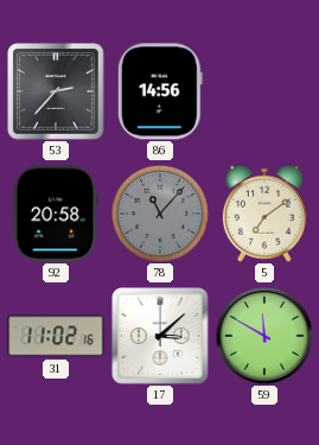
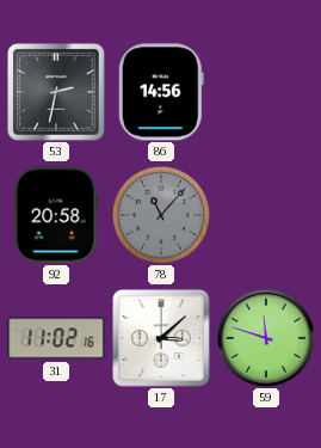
53: 2:37 -> 2:32 (57, 93)
5: 7:09 -> none (264, 214)
59: 11:50 -> 11:48 (266, 338)
